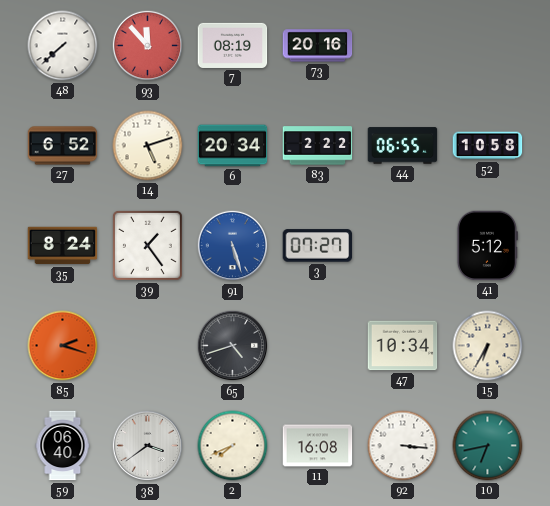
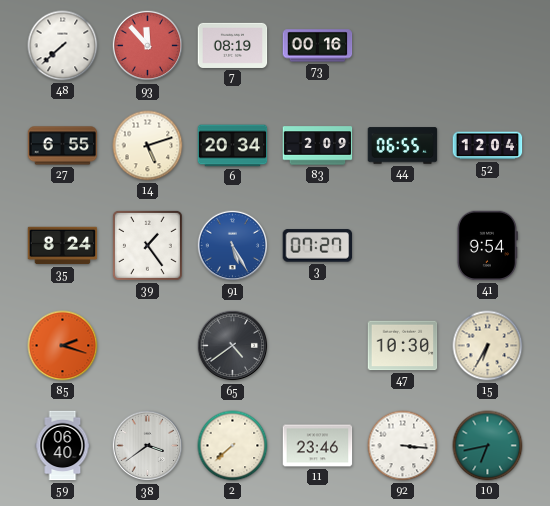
73: 20:16 -> 00:16 (318, 46)
27: 6:52 -> 6:55 (63, 146)
83: 2:22 -> 2:09 (318, 146)
52: 10:58 -> 12:04 (488, 146)
91: 5:27 -> 5:25 (233, 246)
41: 5:12 -> 9:54 (487, 246)
65: 4:42 -> 4:39 (233, 346)
47: 10:34 -> 10:30 (403, 346)
2: 7:41 -> 7:38 (233, 446)
11: 16:08 -> 23:46 (318, 446)
